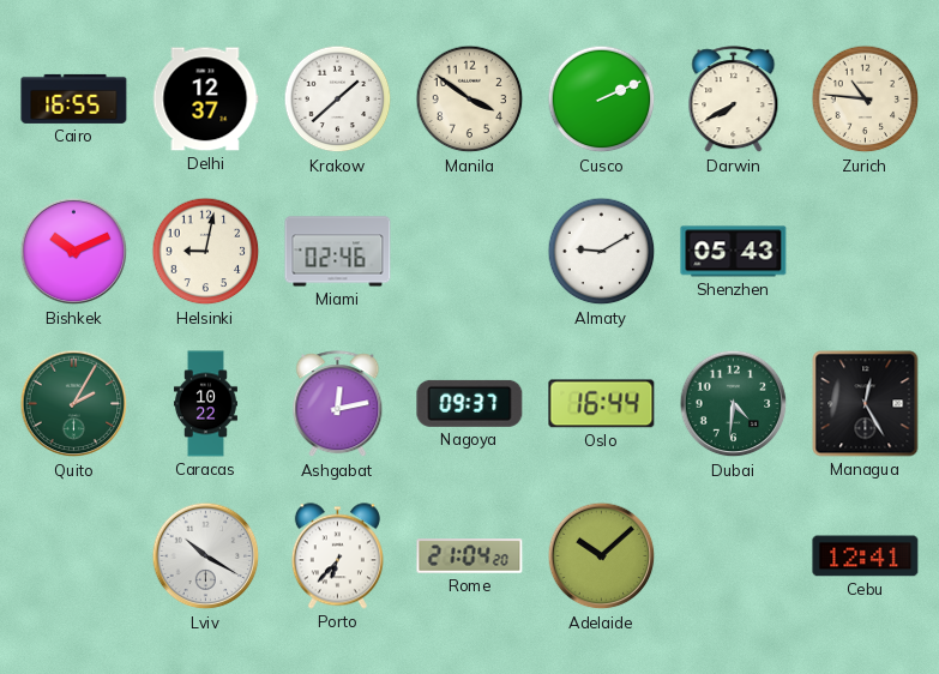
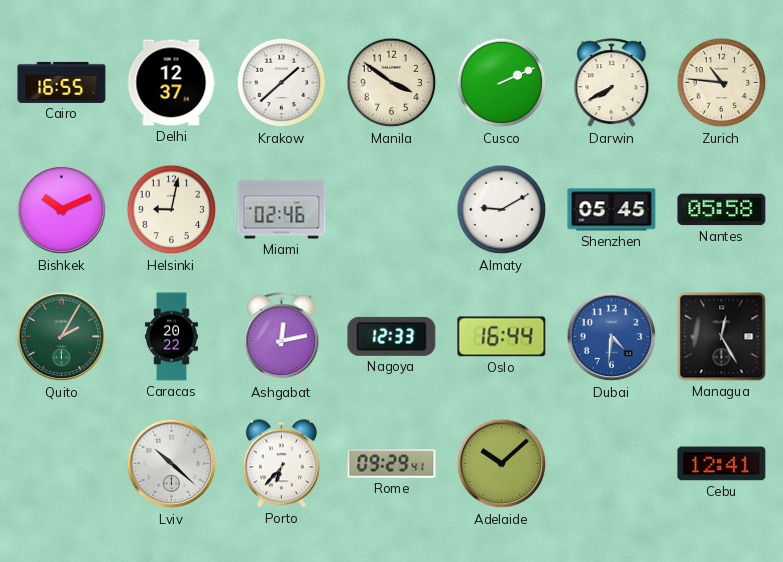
Shenzhen: 05:43 -> 05:45 (612, 210)
Nantes: none -> 05:58 (722, 210)
Caracas: 10:22 -> 20:22 (171, 337)
Nagoya: 09:37 -> 12:33 (392, 336)
Dubai dial: green -> blue (612, 337)
Lviv: 10:20 -> 10:22 (172, 464)
Rome: 21:04 -> 09:29 (392, 464)
